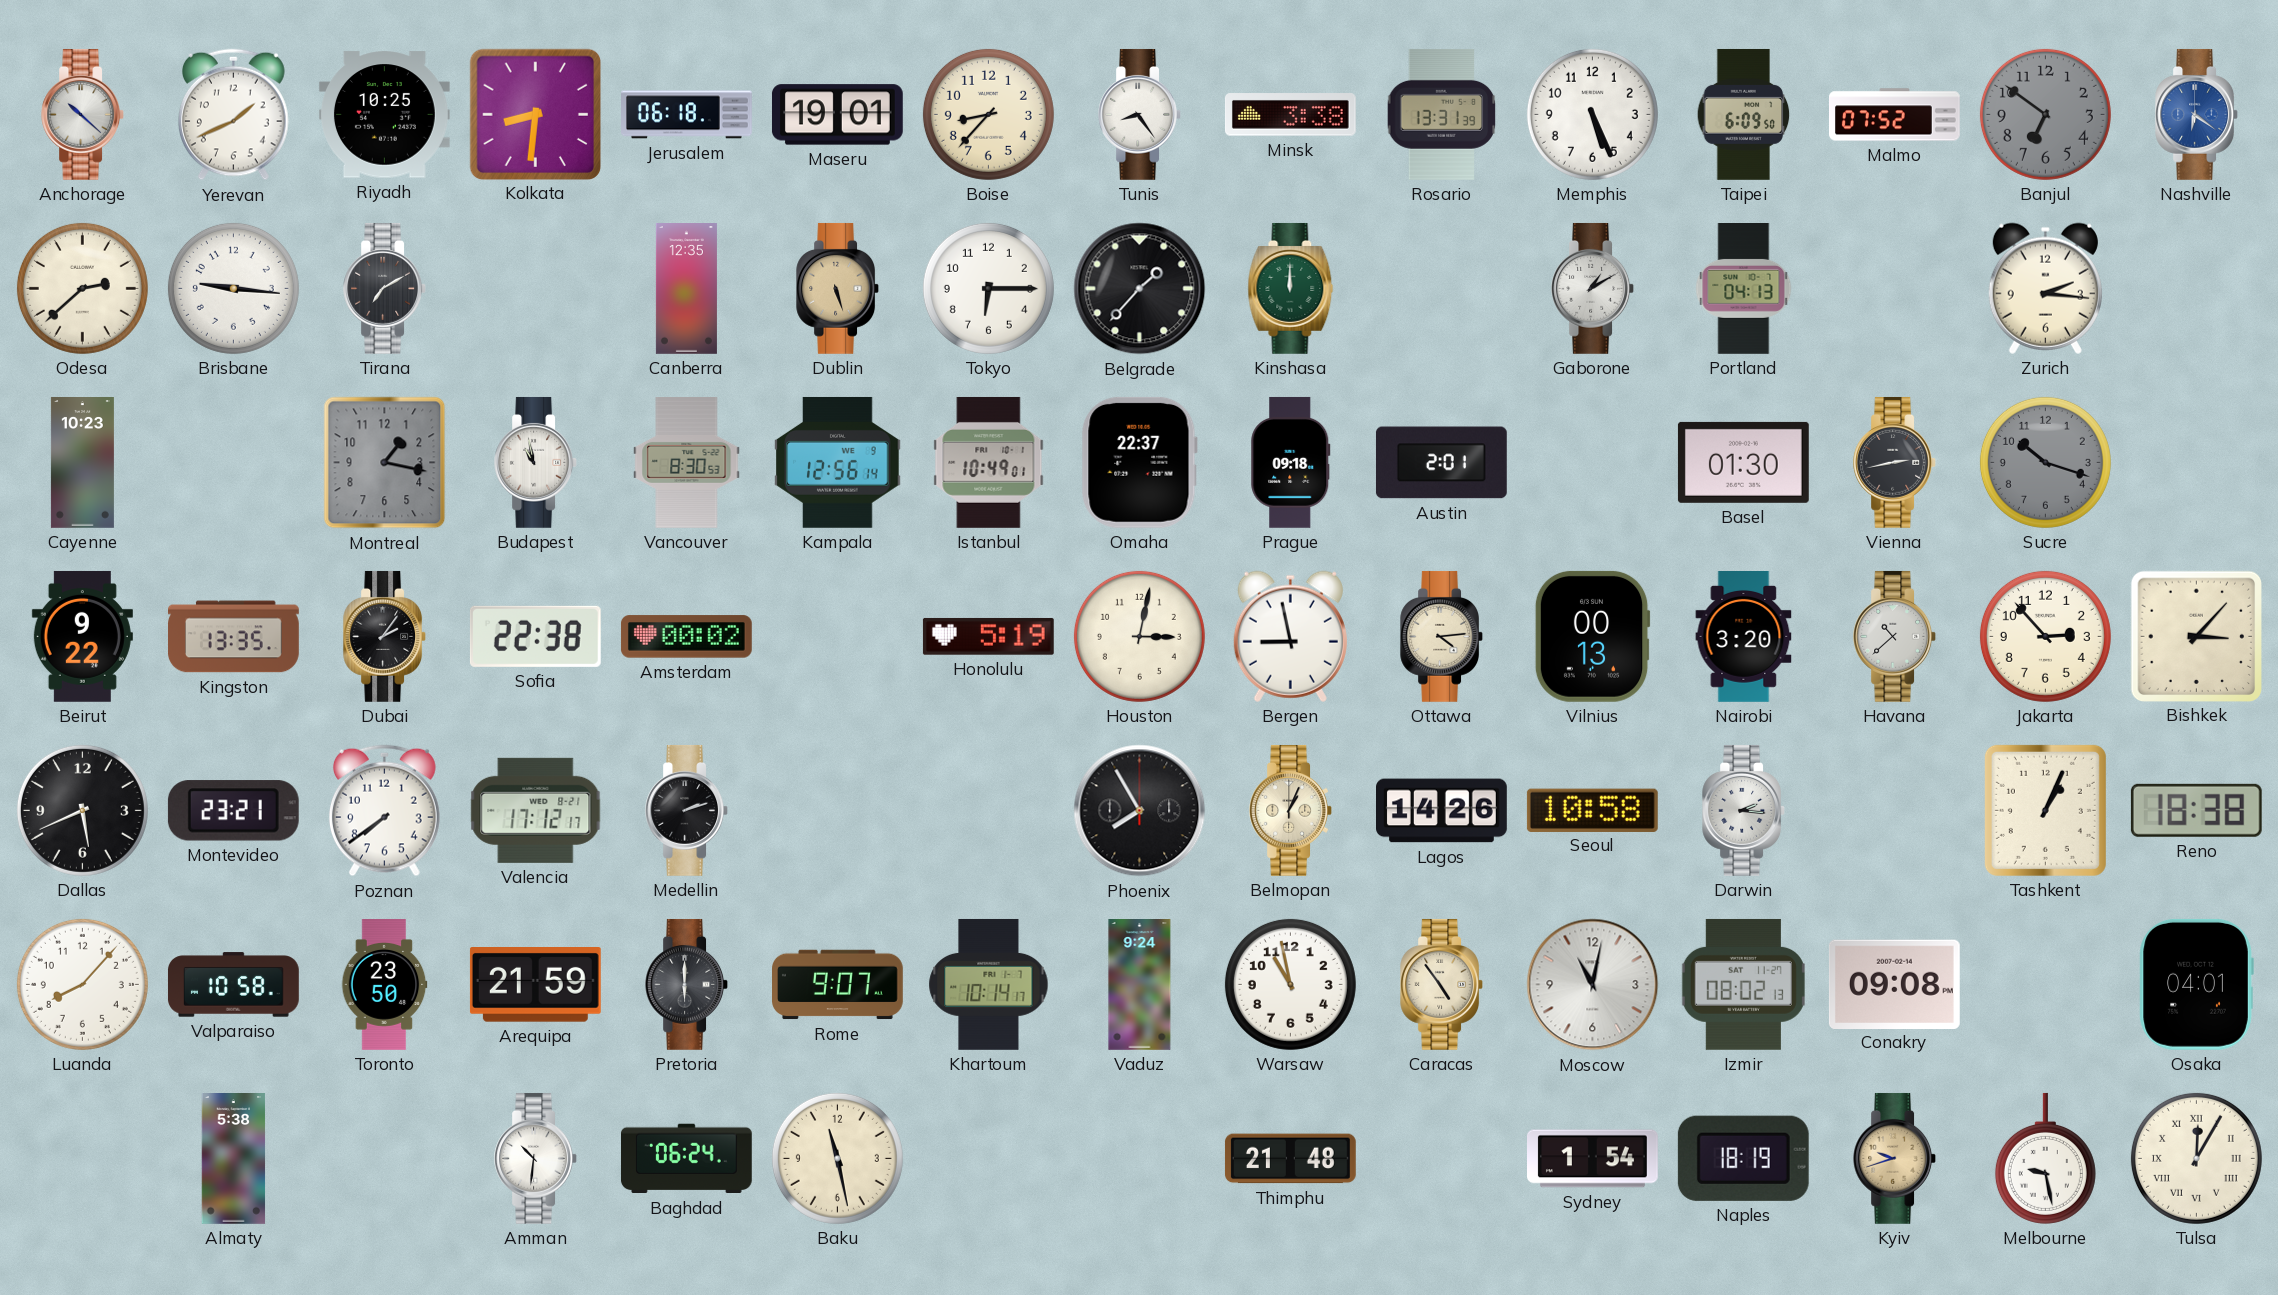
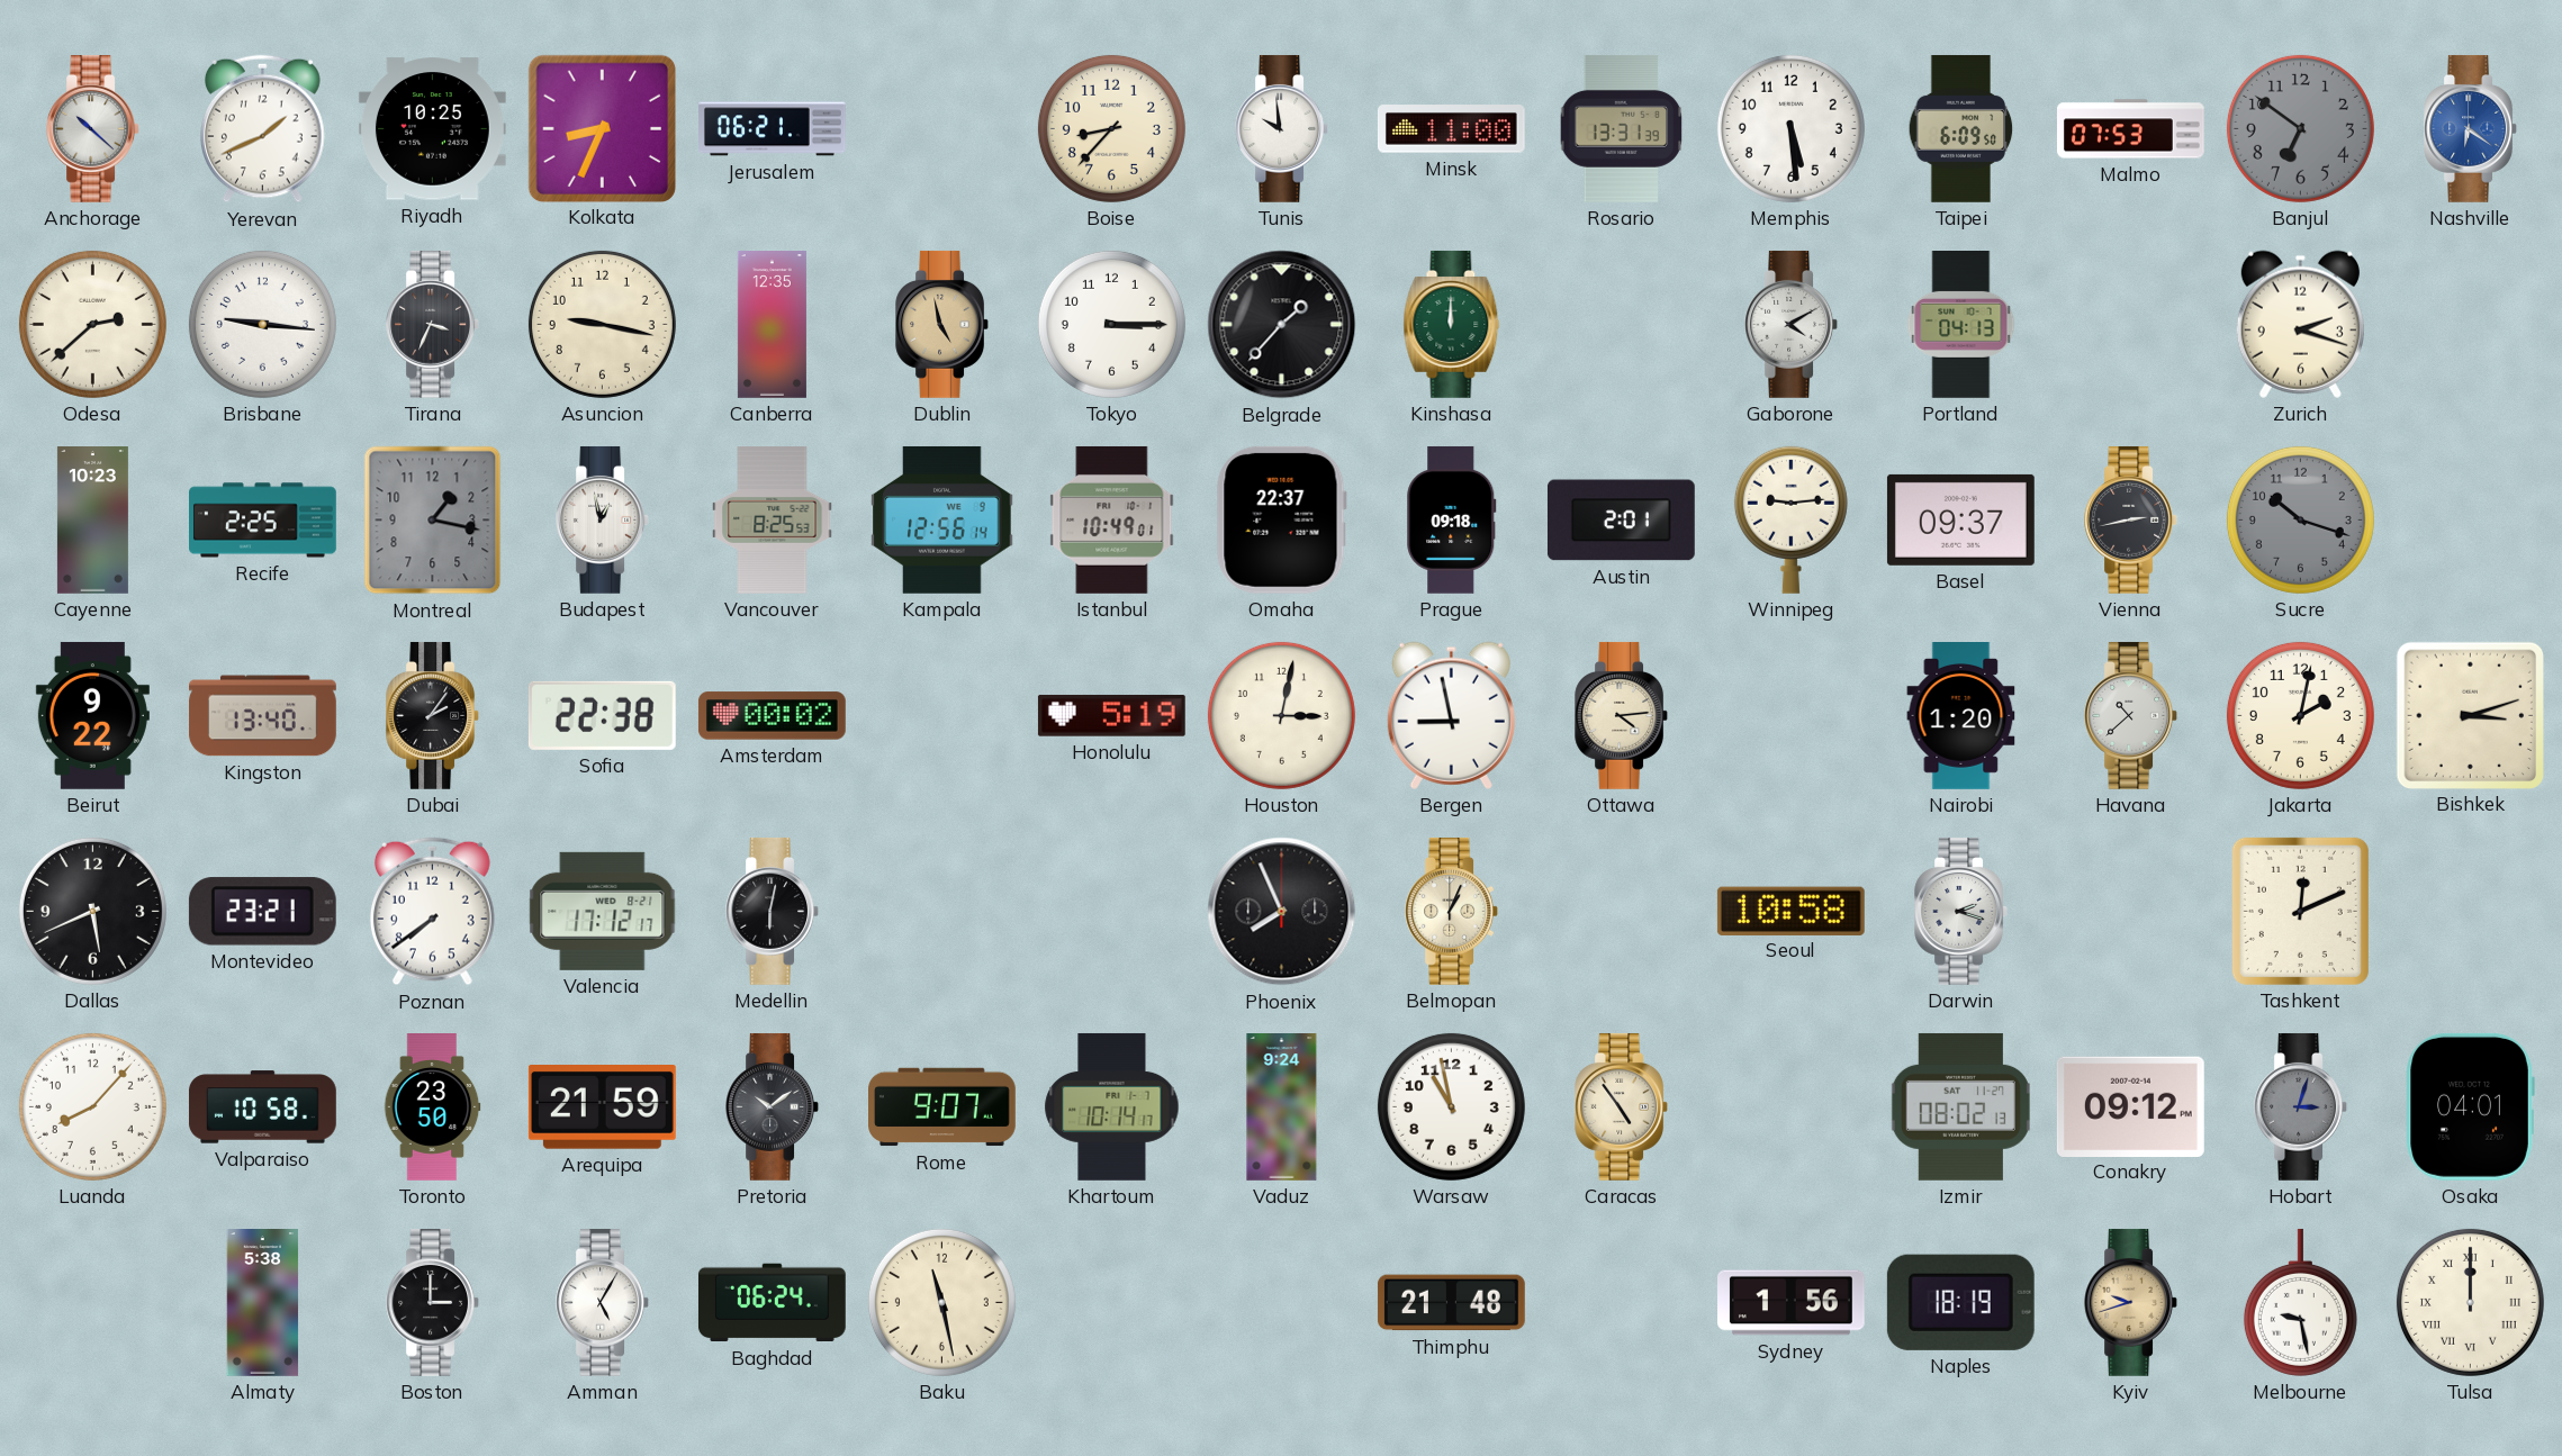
Kolkata: 8:31 -> 8:34 (602, 128)
Jerusalem: 06:18 -> 06:21 (773, 129)
Maseru: 19:01 -> none (837, 115)
Tunis: 8:24 -> 9:59 (1281, 128)
Minsk: 3:38 -> 11:00 (1451, 129)
Memphis: 5:26 -> 5:29 (1790, 128)
Malmo: 07:52 -> 07:53 (2131, 129)
Tirana: 7:10 -> 3:34 (432, 324)
Asuncion: none -> 9:17 (602, 324)
Dublin: 5:27 -> 4:58 (941, 324)
Tokyo: 6:15 -> 3:15 (1111, 324)
Gaborone: 1:10 -> 4:10 (1790, 324)
Zurich: 2:16 -> 2:18 (2300, 324)
Recife: none -> 2:25 (263, 521)
Budapest: 10:58 -> 12:58 (602, 519)
Vancouver: 8:30 -> 8:25 (773, 521)
Winnipeg: none -> 9:14 (1790, 519)
Basel: 01:30 -> 09:37 (1960, 519)
Kingston: 13:35 -> 13:40 (263, 716)
Vilnius: 00:13 -> none (1592, 636)
Nairobi: 3:20 -> 1:20 (1961, 716)
Jakarta: 2:53 -> 2:02 (2300, 715)
Bishkek: 3:07 -> 3:12 (2470, 715)
Medellin: 2:12 -> 6:02 (772, 911)
Phoenix: 7:55 -> 7:56 (1282, 912)
Lagos: 14:26 -> none (1442, 811)
Darwin: 2:16 -> 2:18 (1960, 911)
Tashkent: 1:04 -> 12:11 (2300, 911)
Reno: 18:38 -> none (2196, 810)
Pretoria: 6:00 -> 10:09 (772, 1106)
Moscow: 11:02 -> none (1593, 985)
Conakry: 09:08 -> 09:12 (2130, 1106)
Hobart: none -> 3:03 (2300, 1106)
Boston: none -> 3:00 (432, 1302)
Amman: 10:31 -> 5:05 (602, 1302)
Sydney: 1:54 -> 1:56 (1792, 1303)
Tulsa: 12:05 -> 12:00 (2470, 1302)
